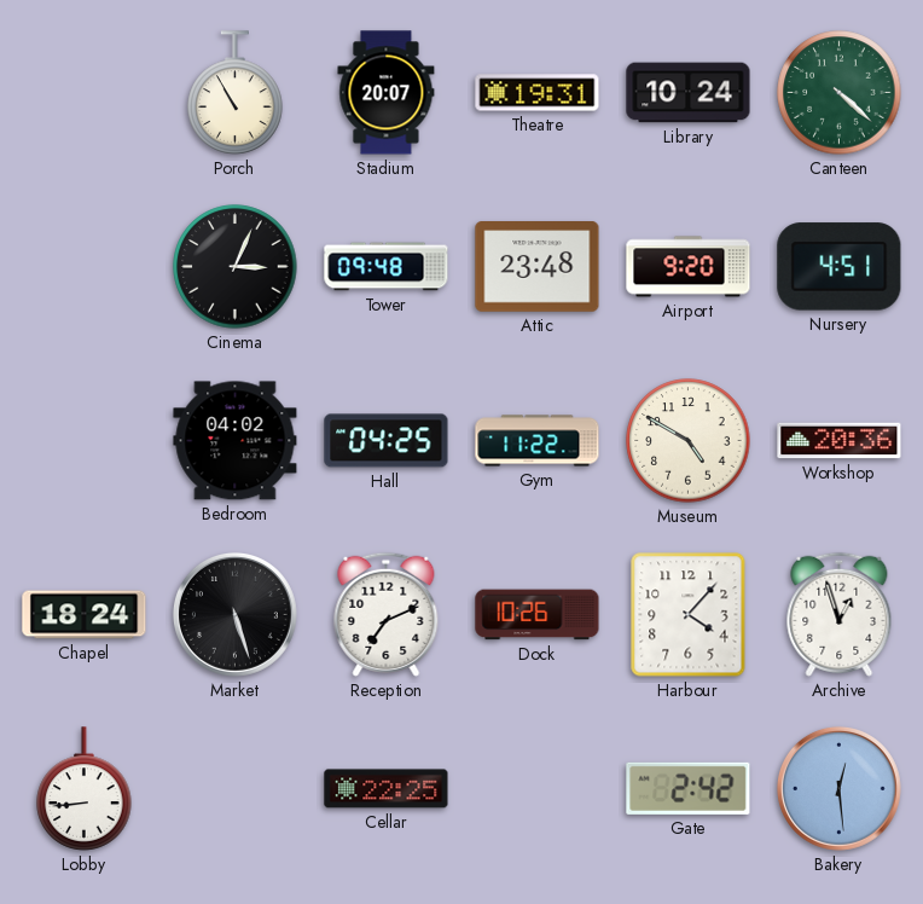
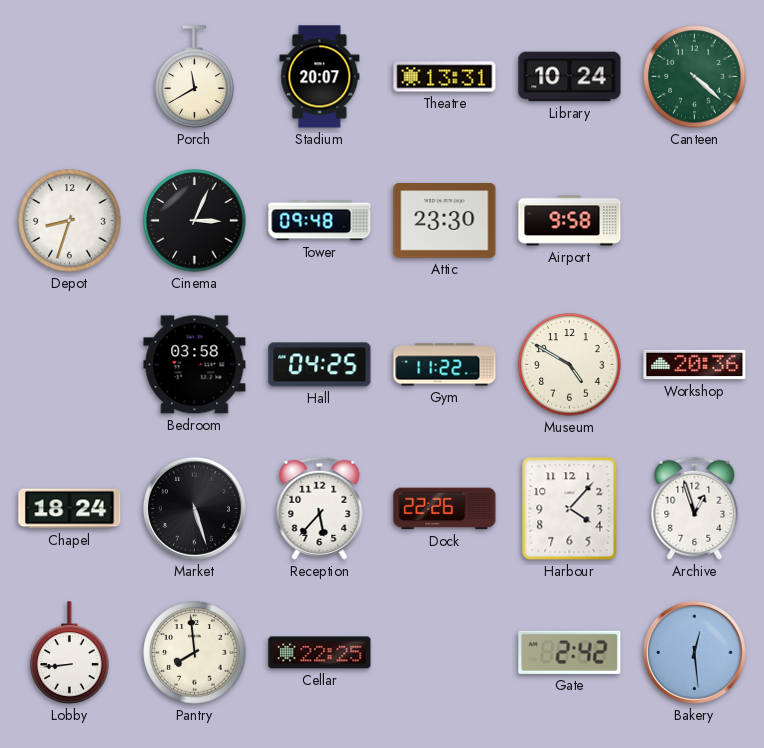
Porch: 10:55 -> 11:40 (195, 77)
Theatre: 19:31 -> 13:31 (445, 77)
Depot: none -> 8:33 (70, 221)
Attic: 23:48 -> 23:30 (445, 221)
Airport: 9:20 -> 9:58 (570, 221)
Nursery: 4:51 -> none (840, 267)
Bedroom: 04:02 -> 03:58 (195, 365)
Reception: 7:11 -> 5:37 (320, 508)
Dock: 10:26 -> 22:26 (445, 509)
Pantry: none -> 7:59 (195, 653)
